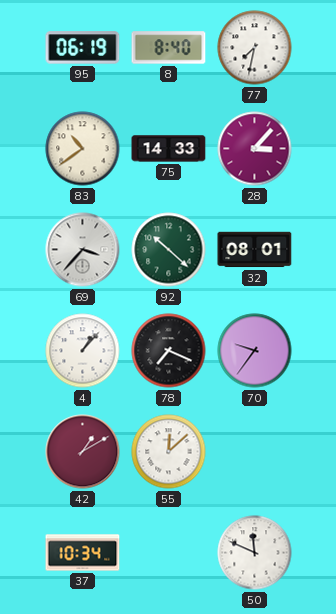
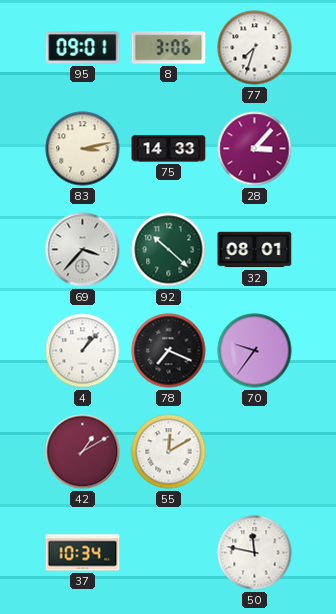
95: 06:19 -> 09:01 (83, 48)
8: 8:40 -> 3:06 (169, 48)
77: 7:32 -> 7:33 (255, 48)
83: 10:39 -> 3:13 (83, 149)
55: 12:08 -> 12:10 (169, 452)
50: 11:49 -> 11:47 (255, 553)
